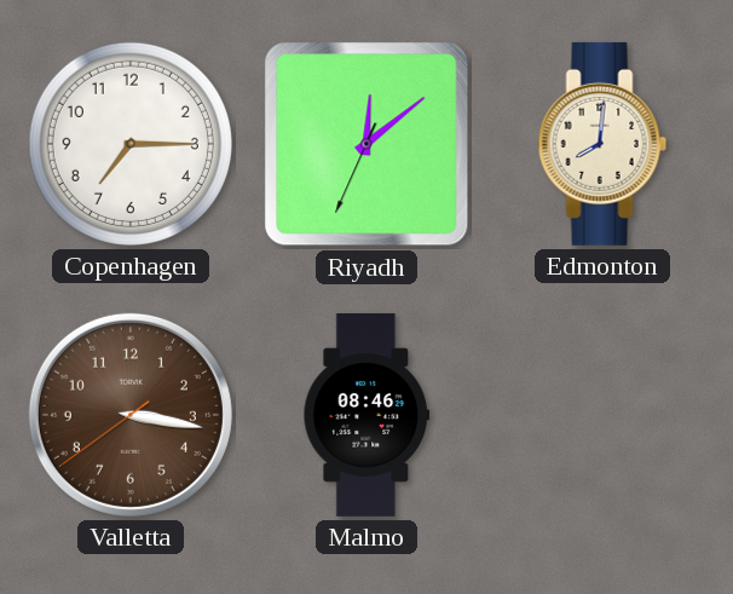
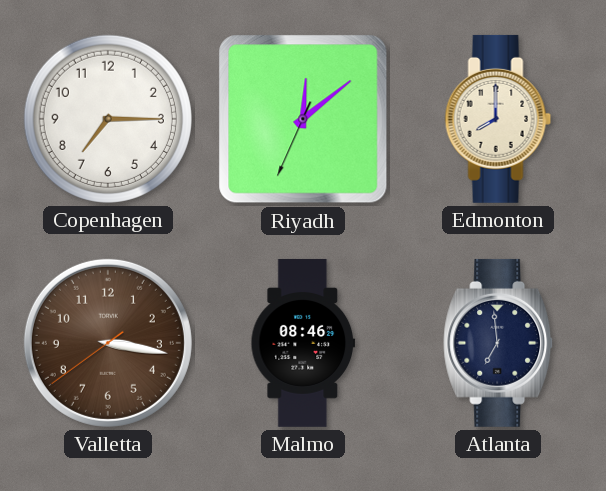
Edmonton: 8:01 -> 8:00 (498, 119)
Atlanta: none -> 6:59 (499, 343)
